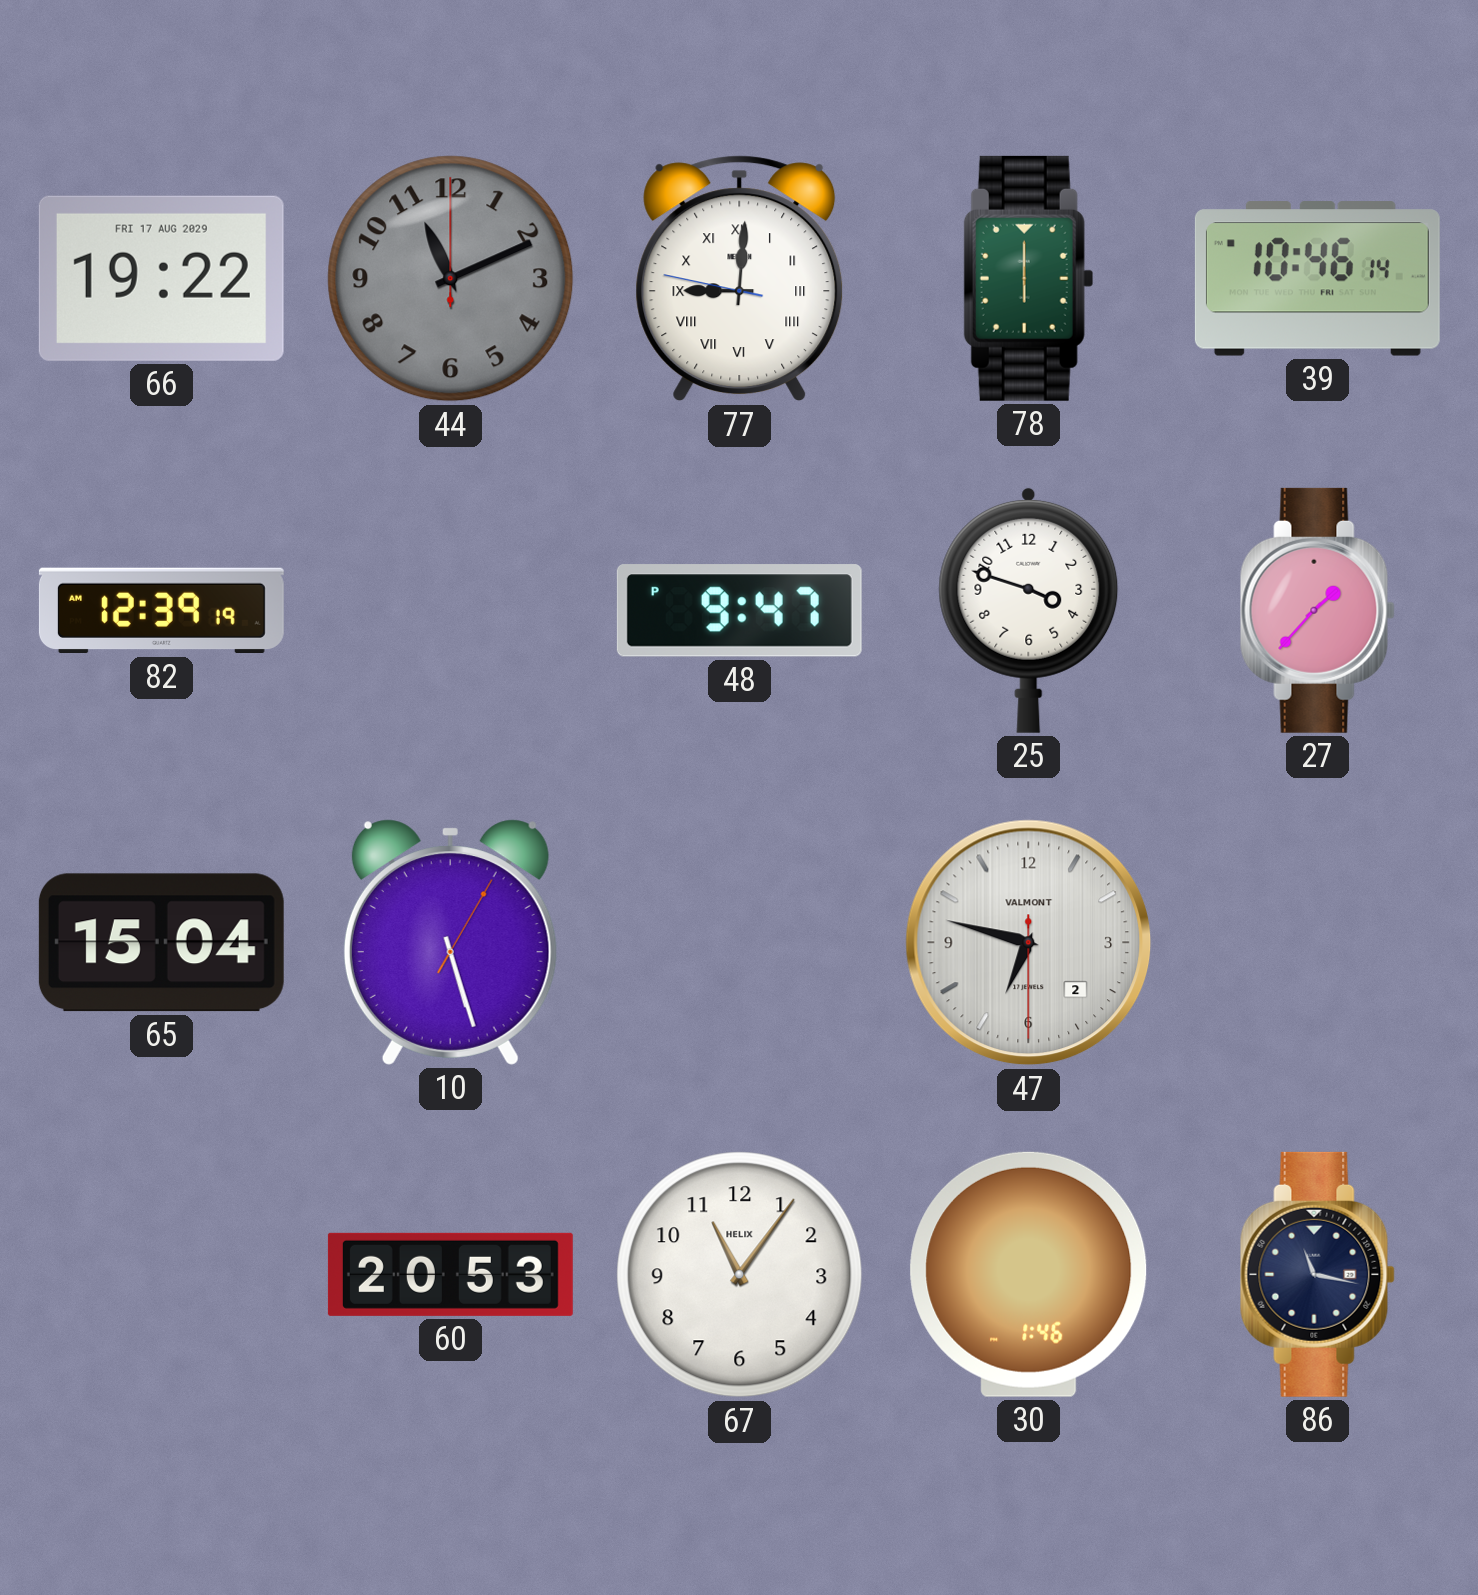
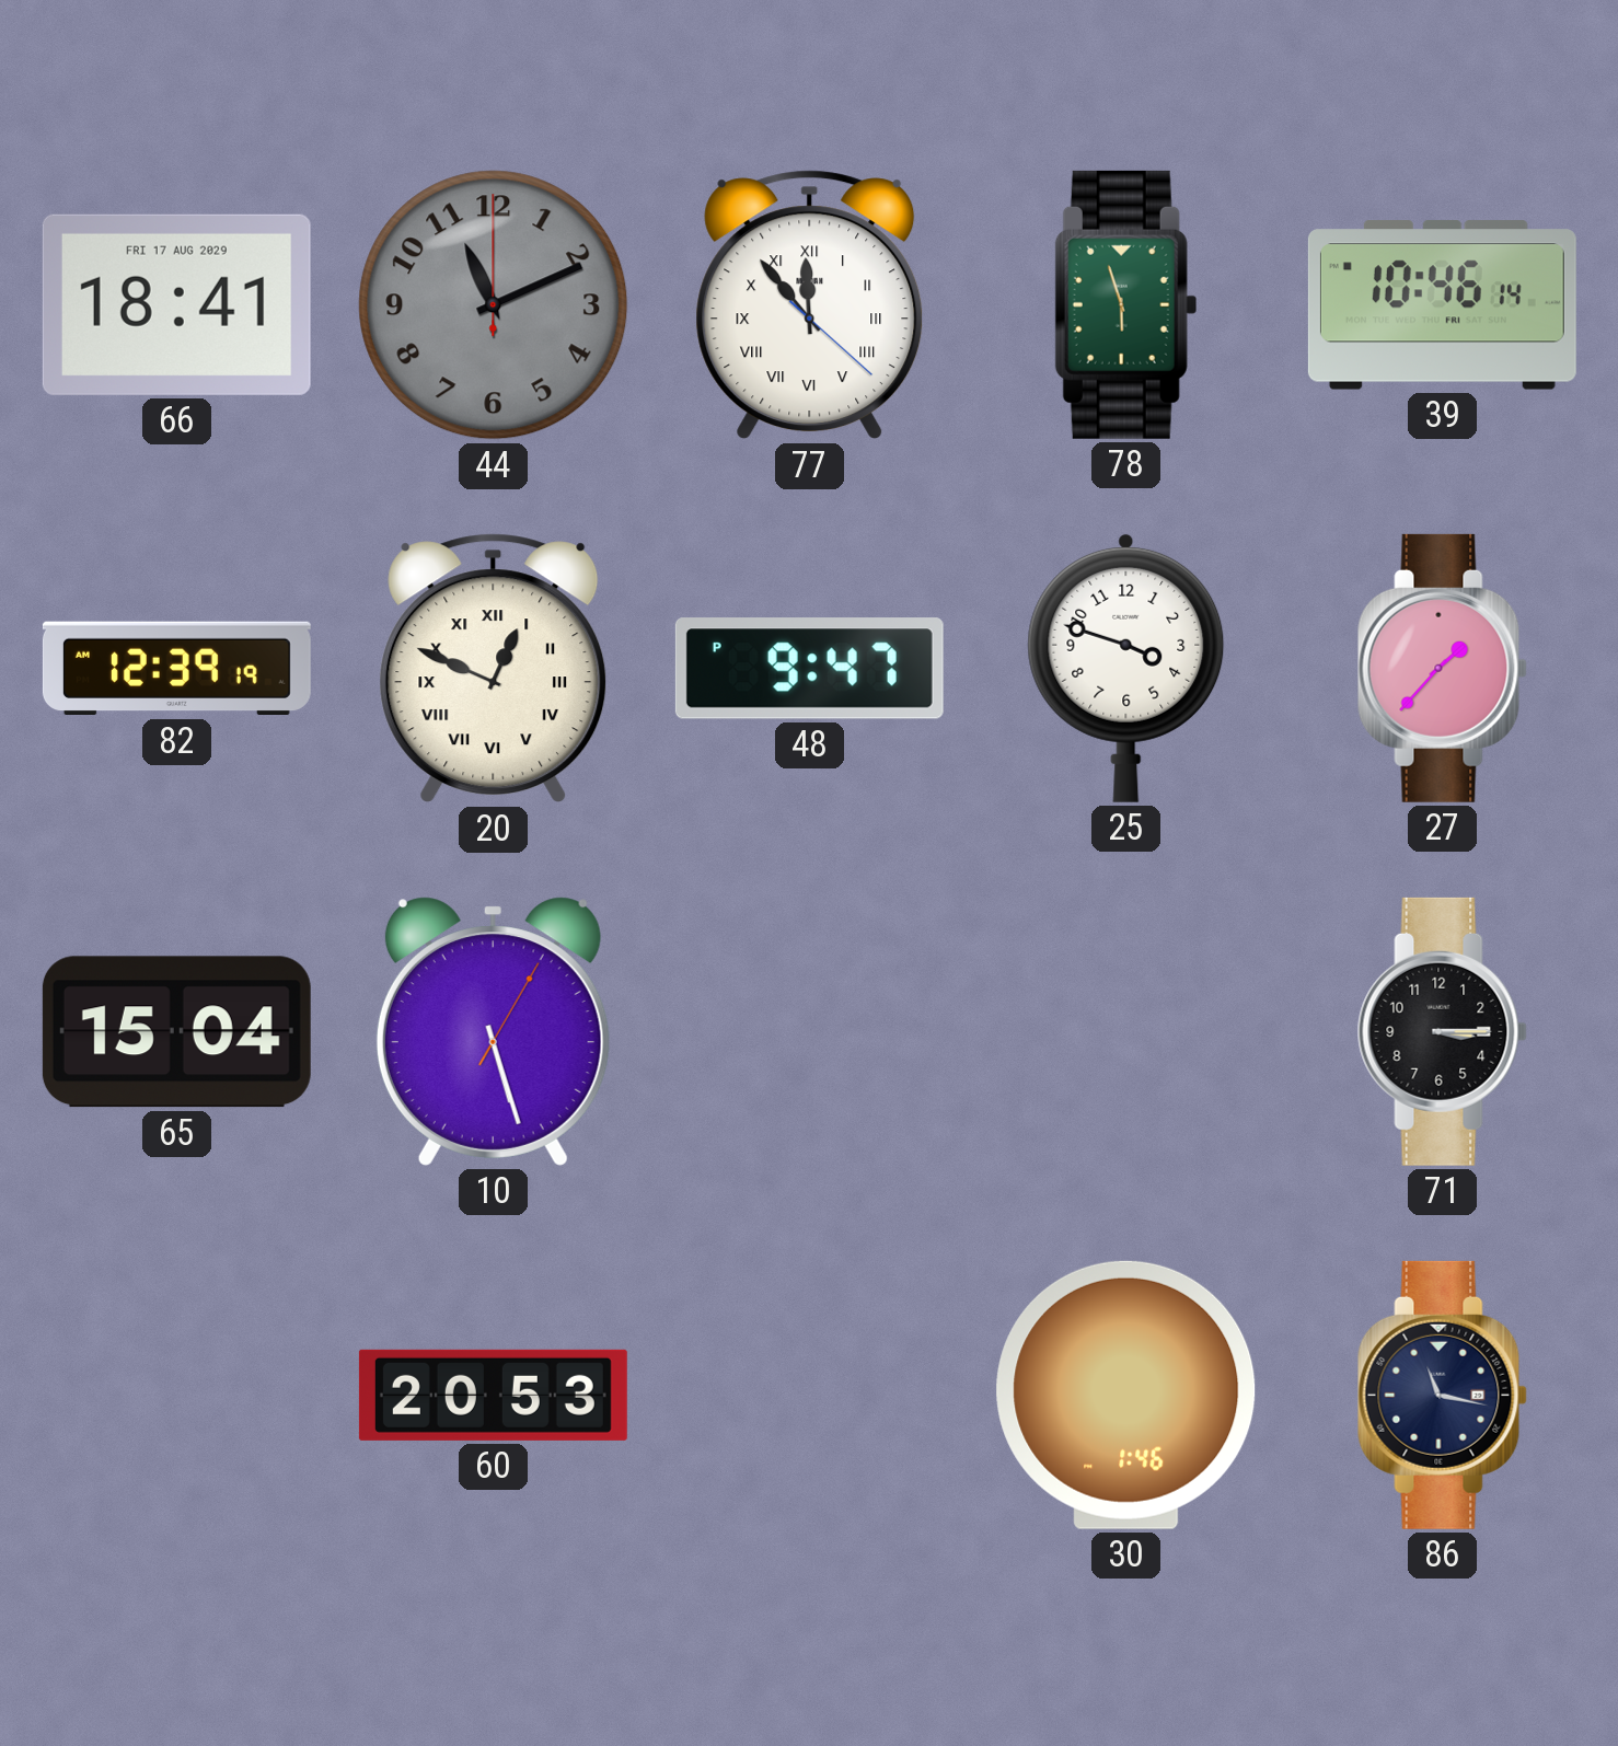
66: 19:22 -> 18:41 (176, 304)
77: 9:00 -> 11:53 (810, 305)
78: 6:00 -> 5:57 (1125, 304)
20: none -> 12:49 (494, 669)
47: 6:47 -> none (1029, 943)
71: none -> 3:15 (1442, 1031)
67: 11:06 -> none (740, 1275)
